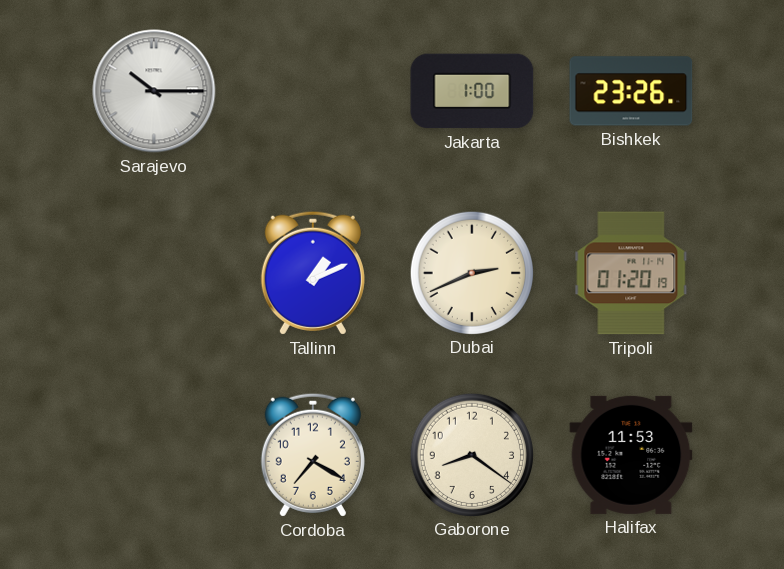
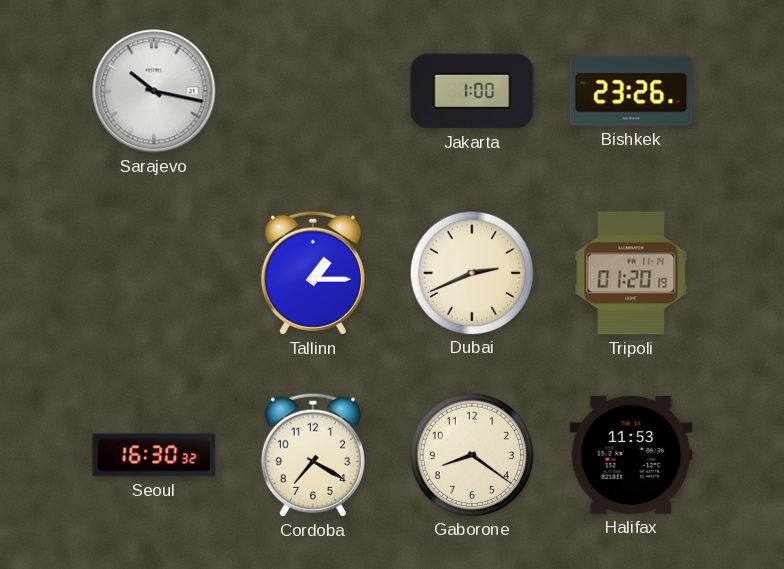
Sarajevo: 10:15 -> 10:17 (154, 91)
Tallinn: 1:11 -> 1:15 (313, 273)
Seoul: none -> 16:30 (154, 455)
